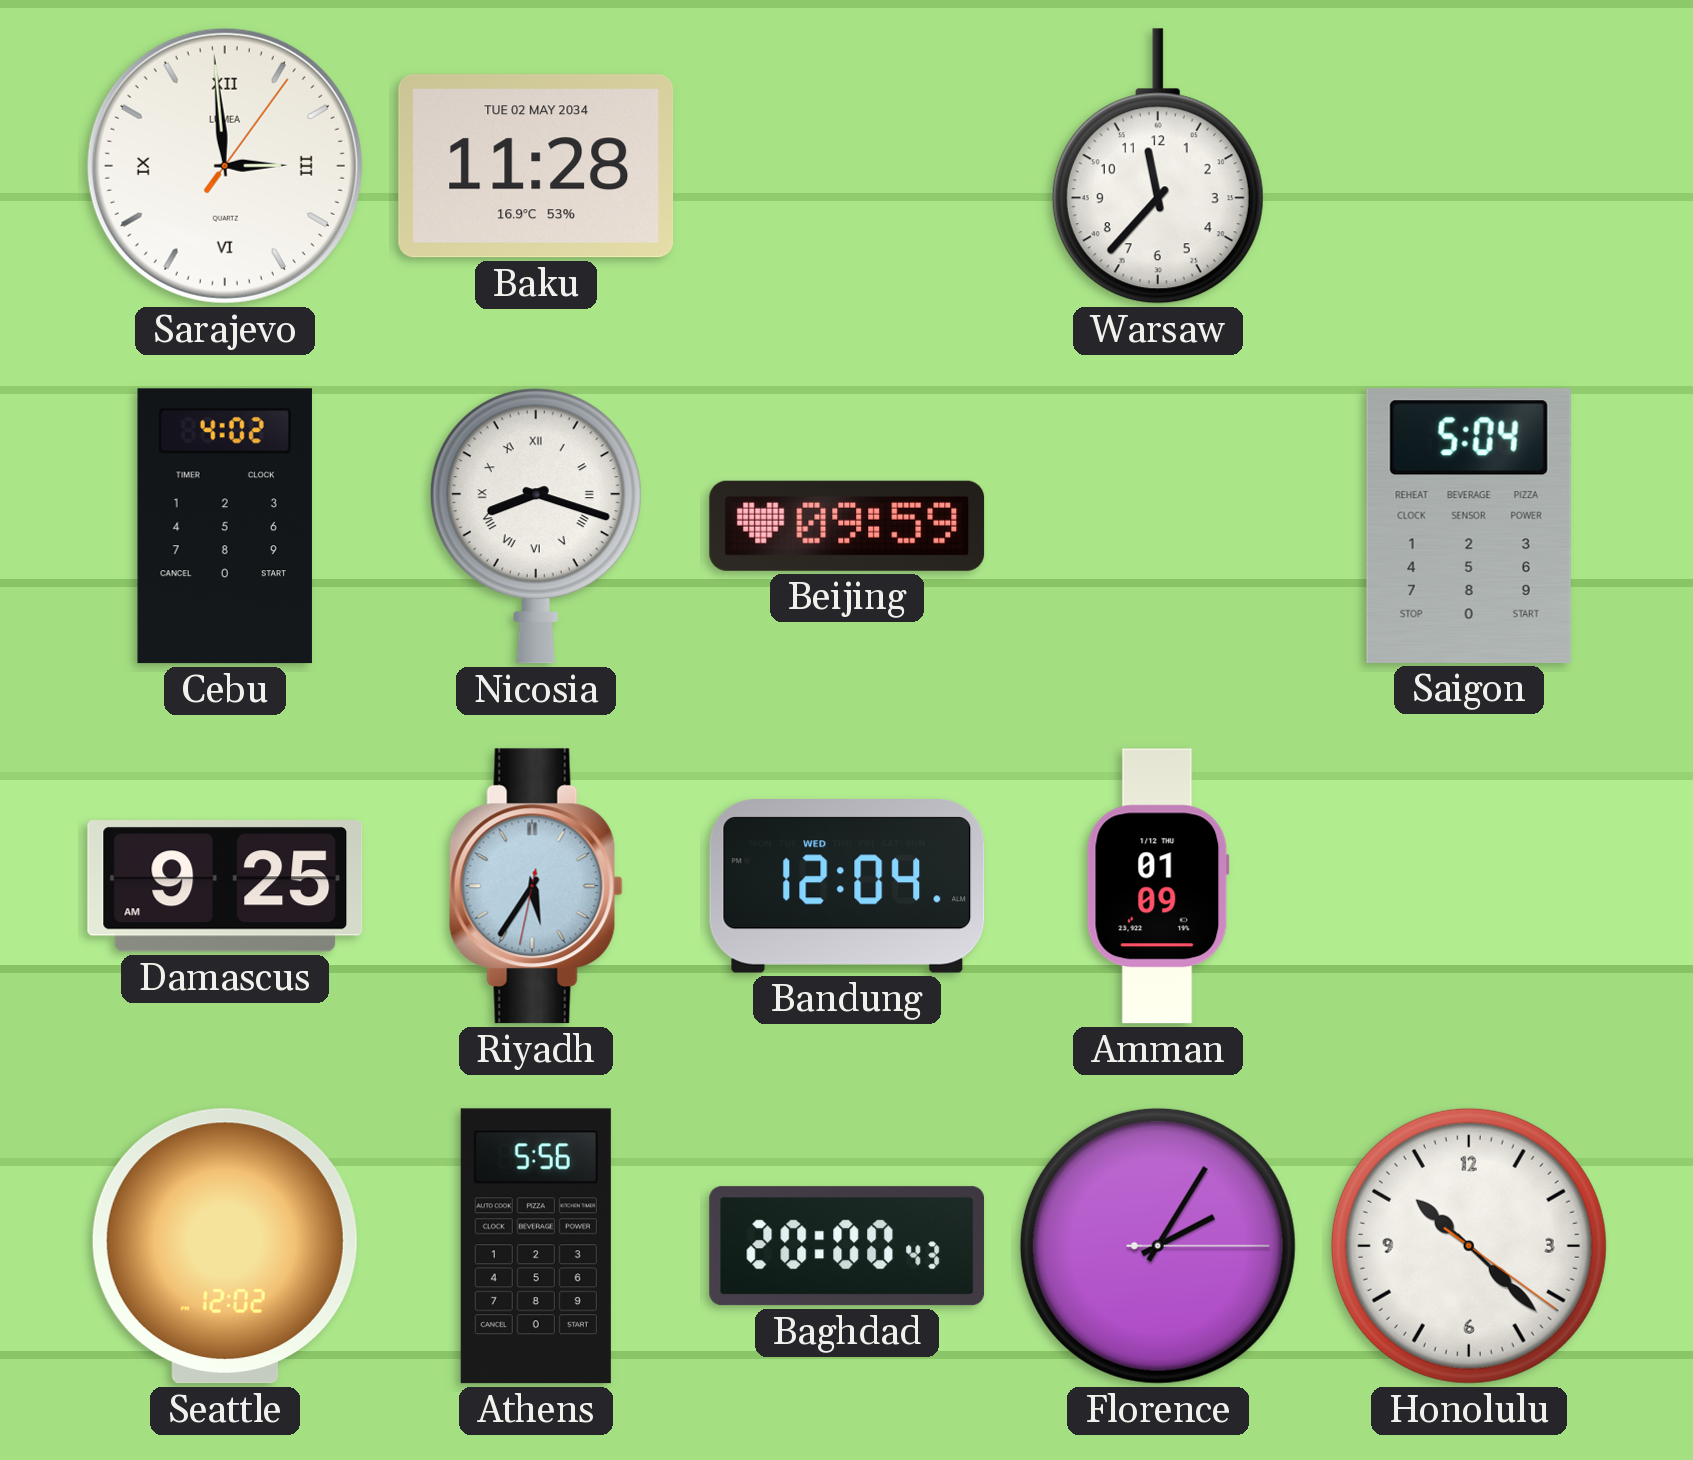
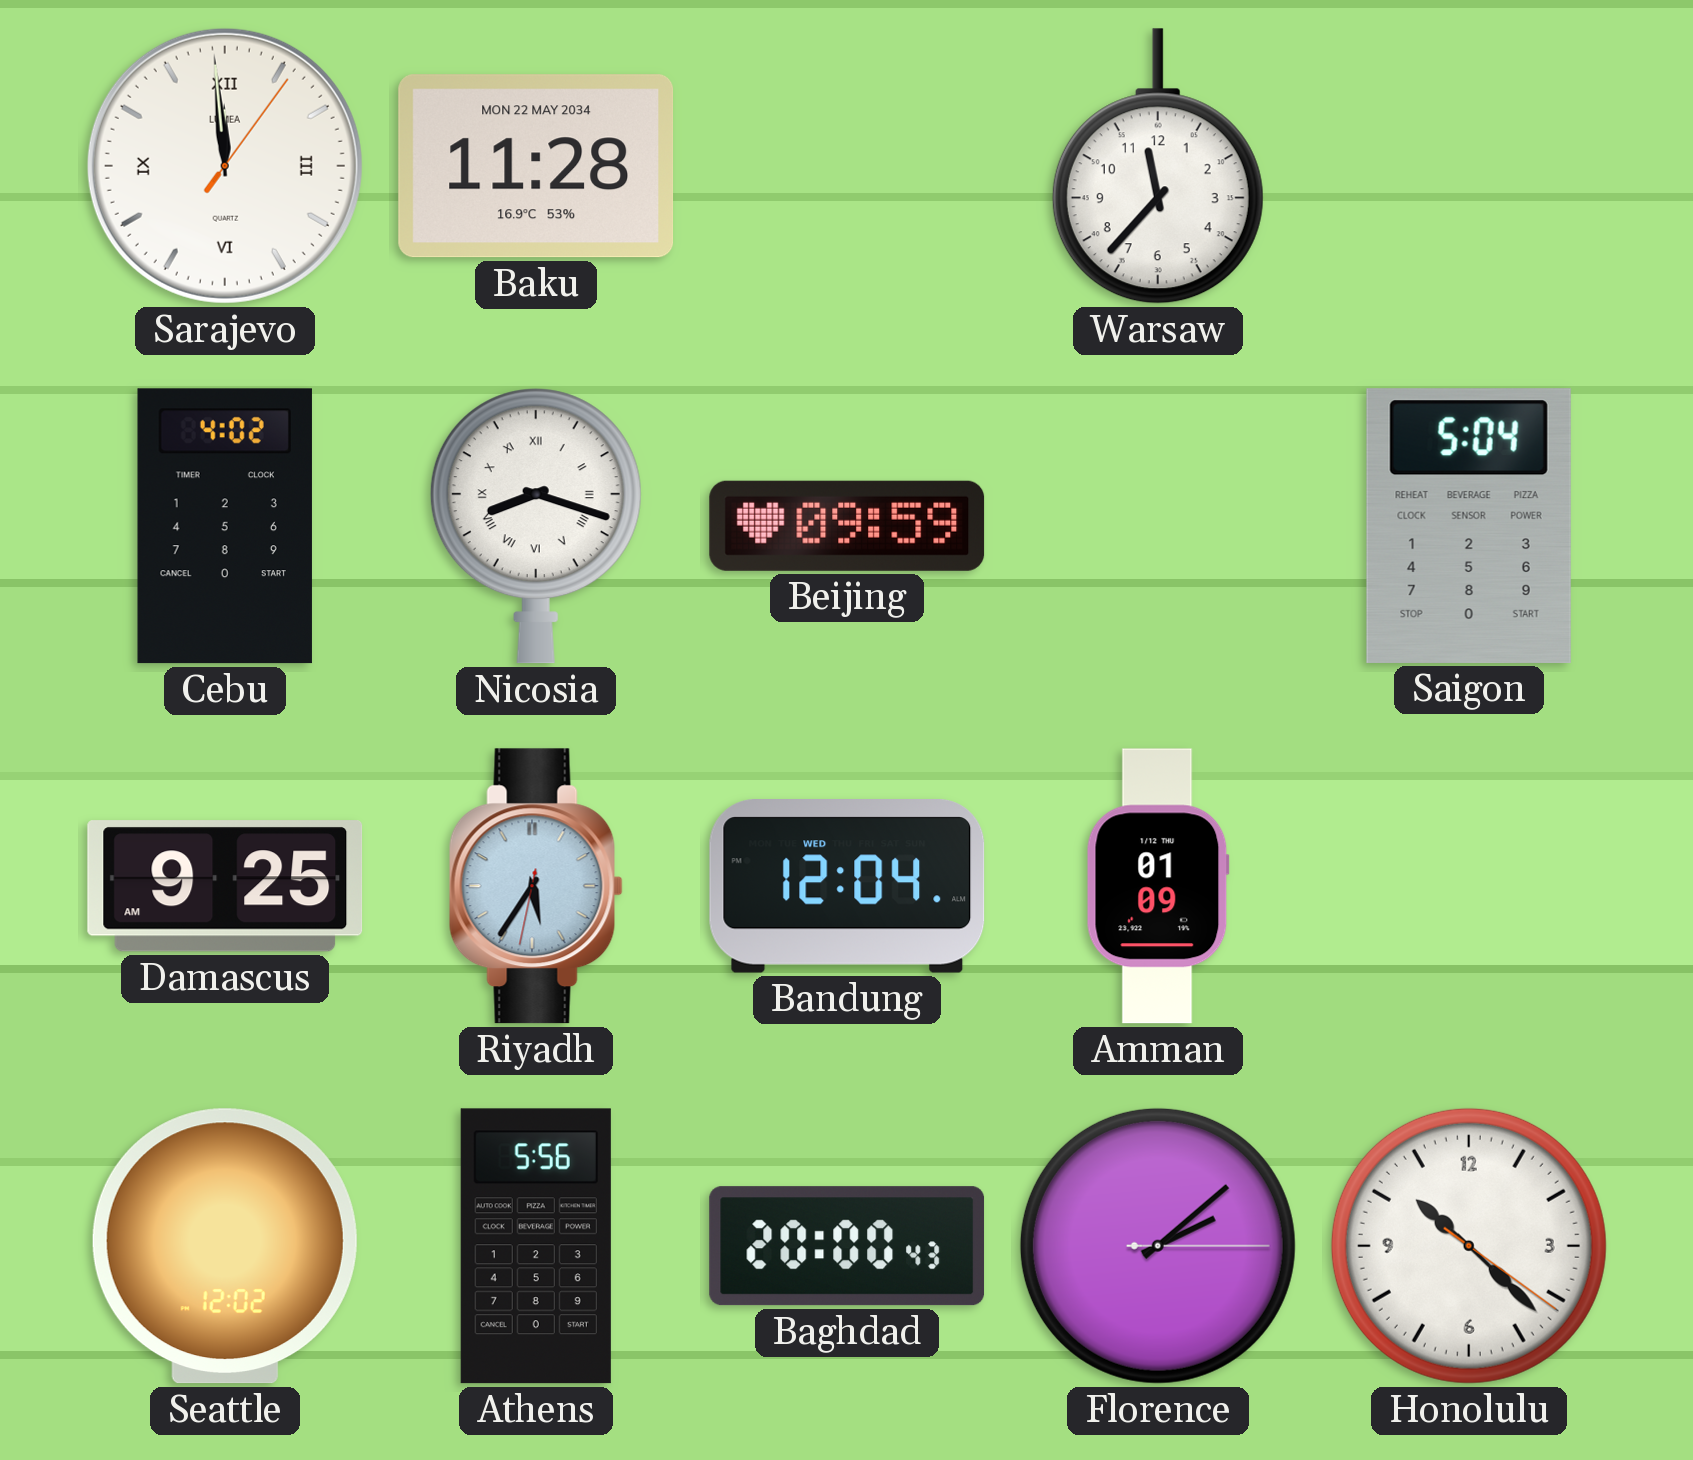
Sarajevo: 2:59 -> 11:59 (225, 166)
Baku date: TUE 02 MAY 2034 -> MON 22 MAY 2034 (536, 166)
Florence: 2:05 -> 2:08 (1158, 1246)
